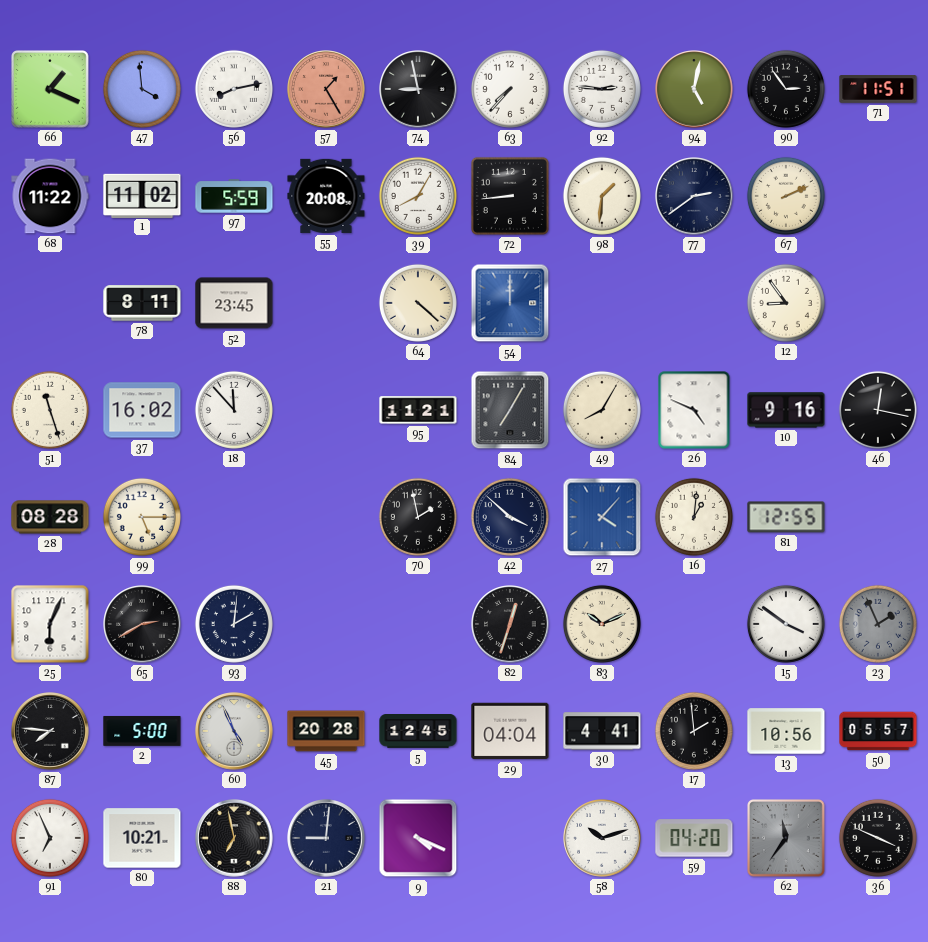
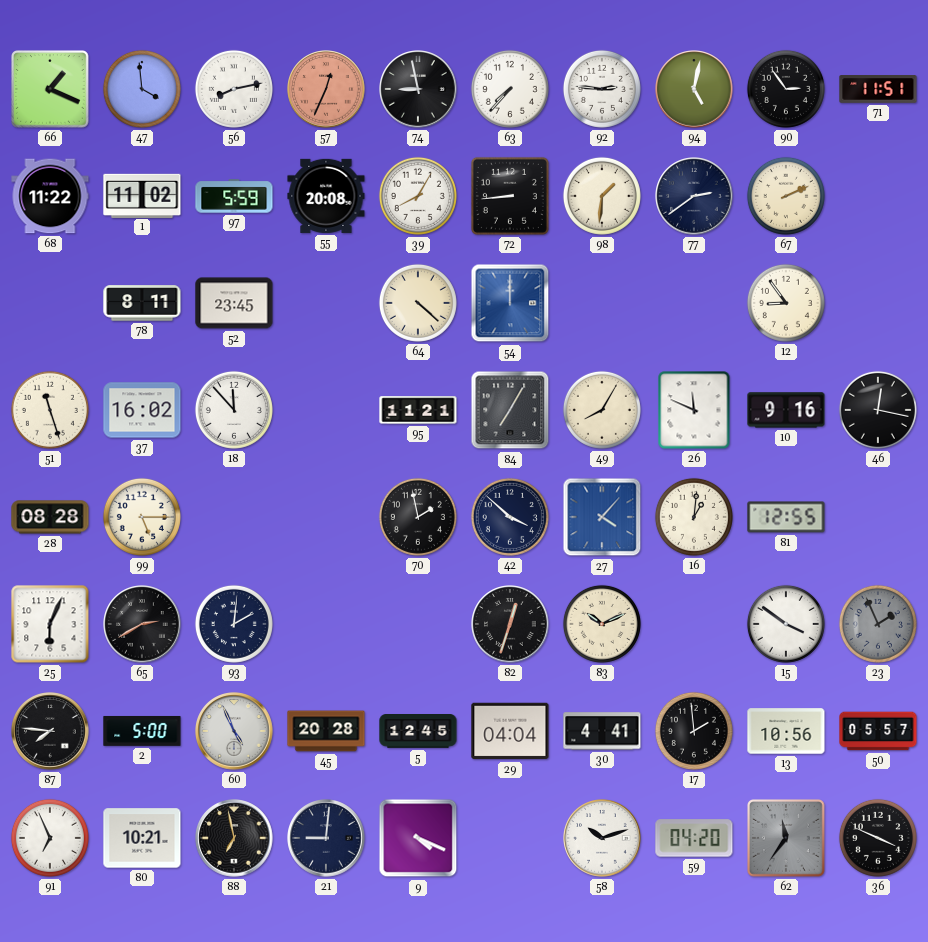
57: 1:25 -> 12:34 (326, 89)
26: 4:49 -> 11:49 (694, 410)
